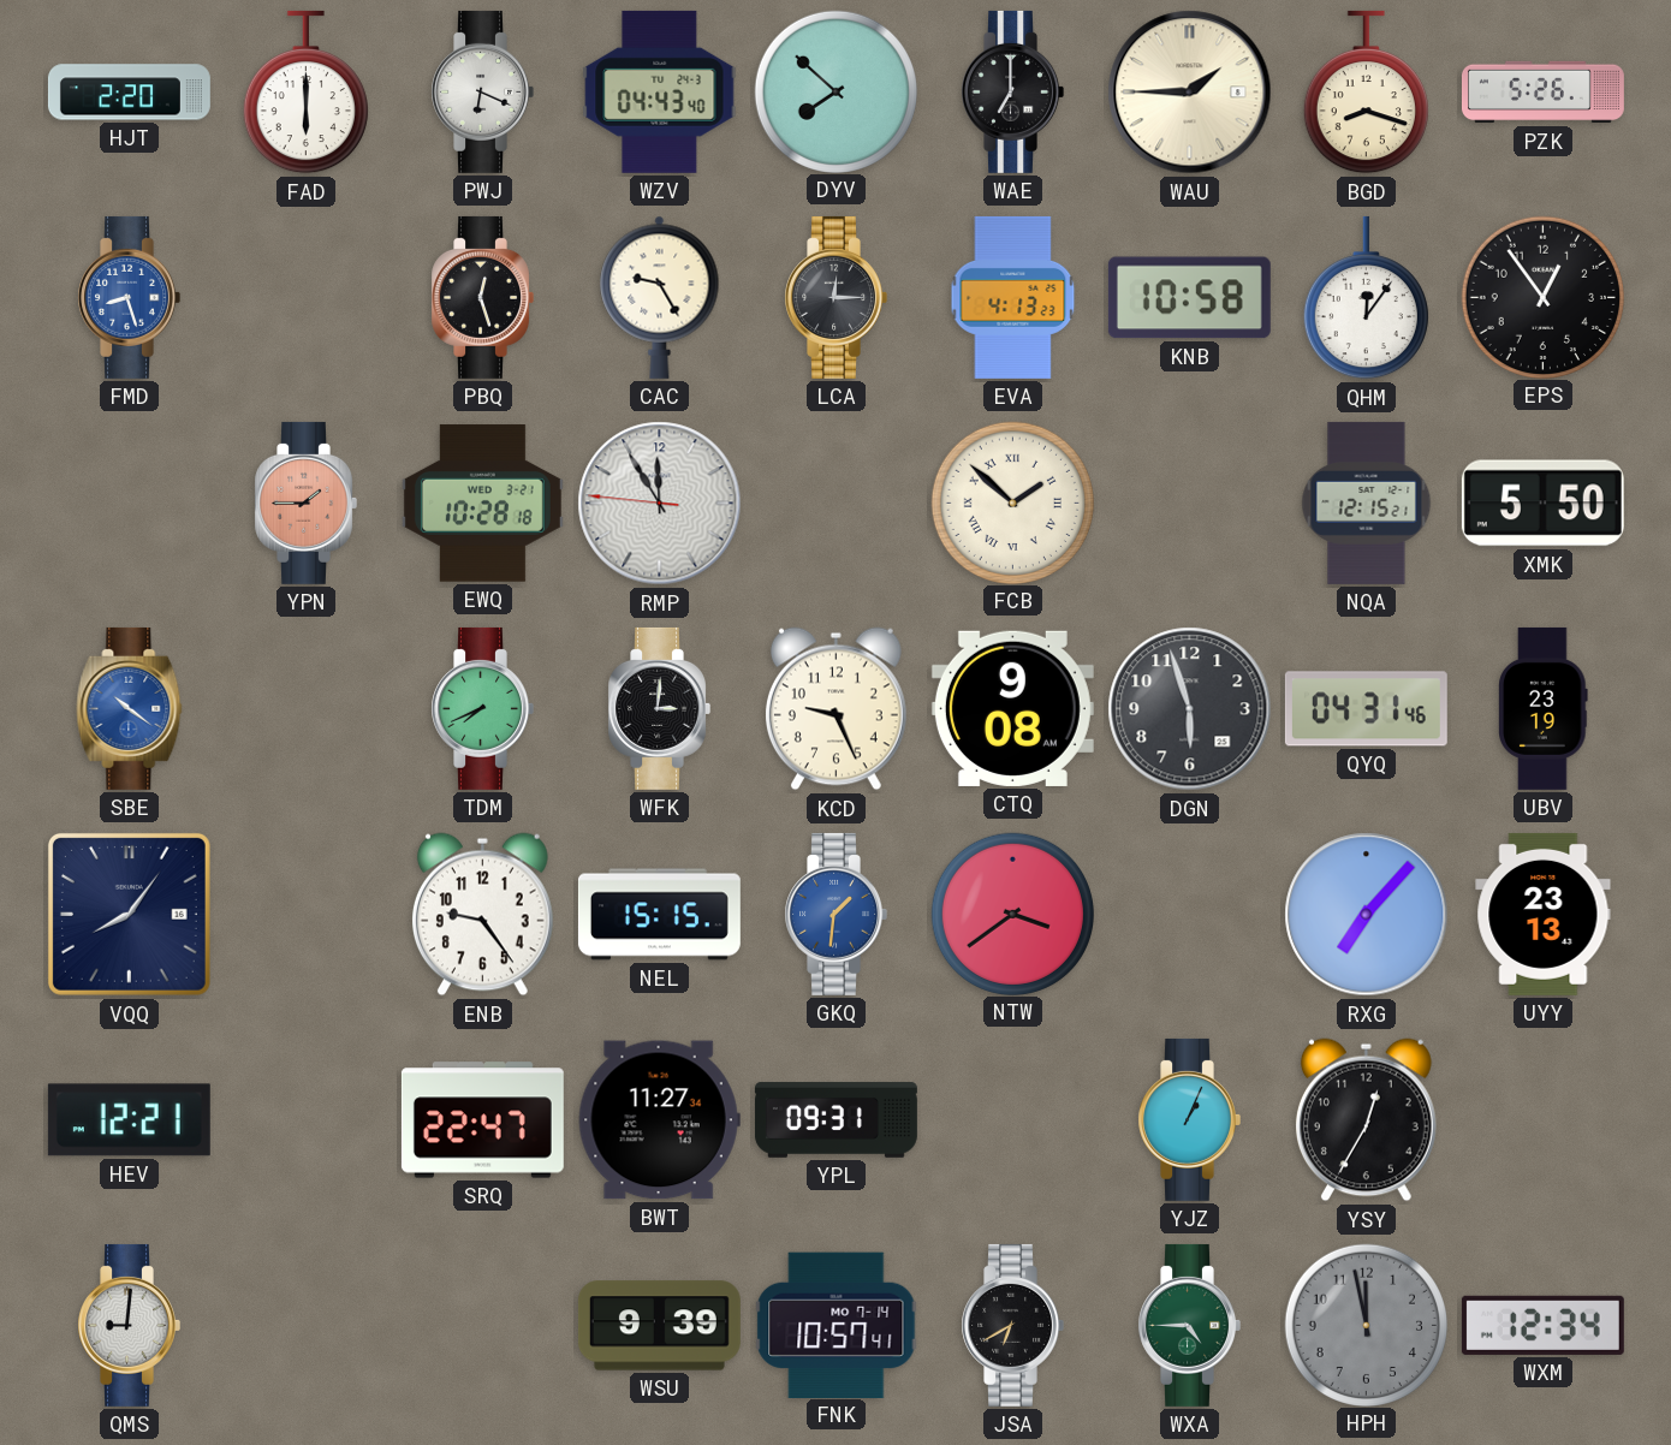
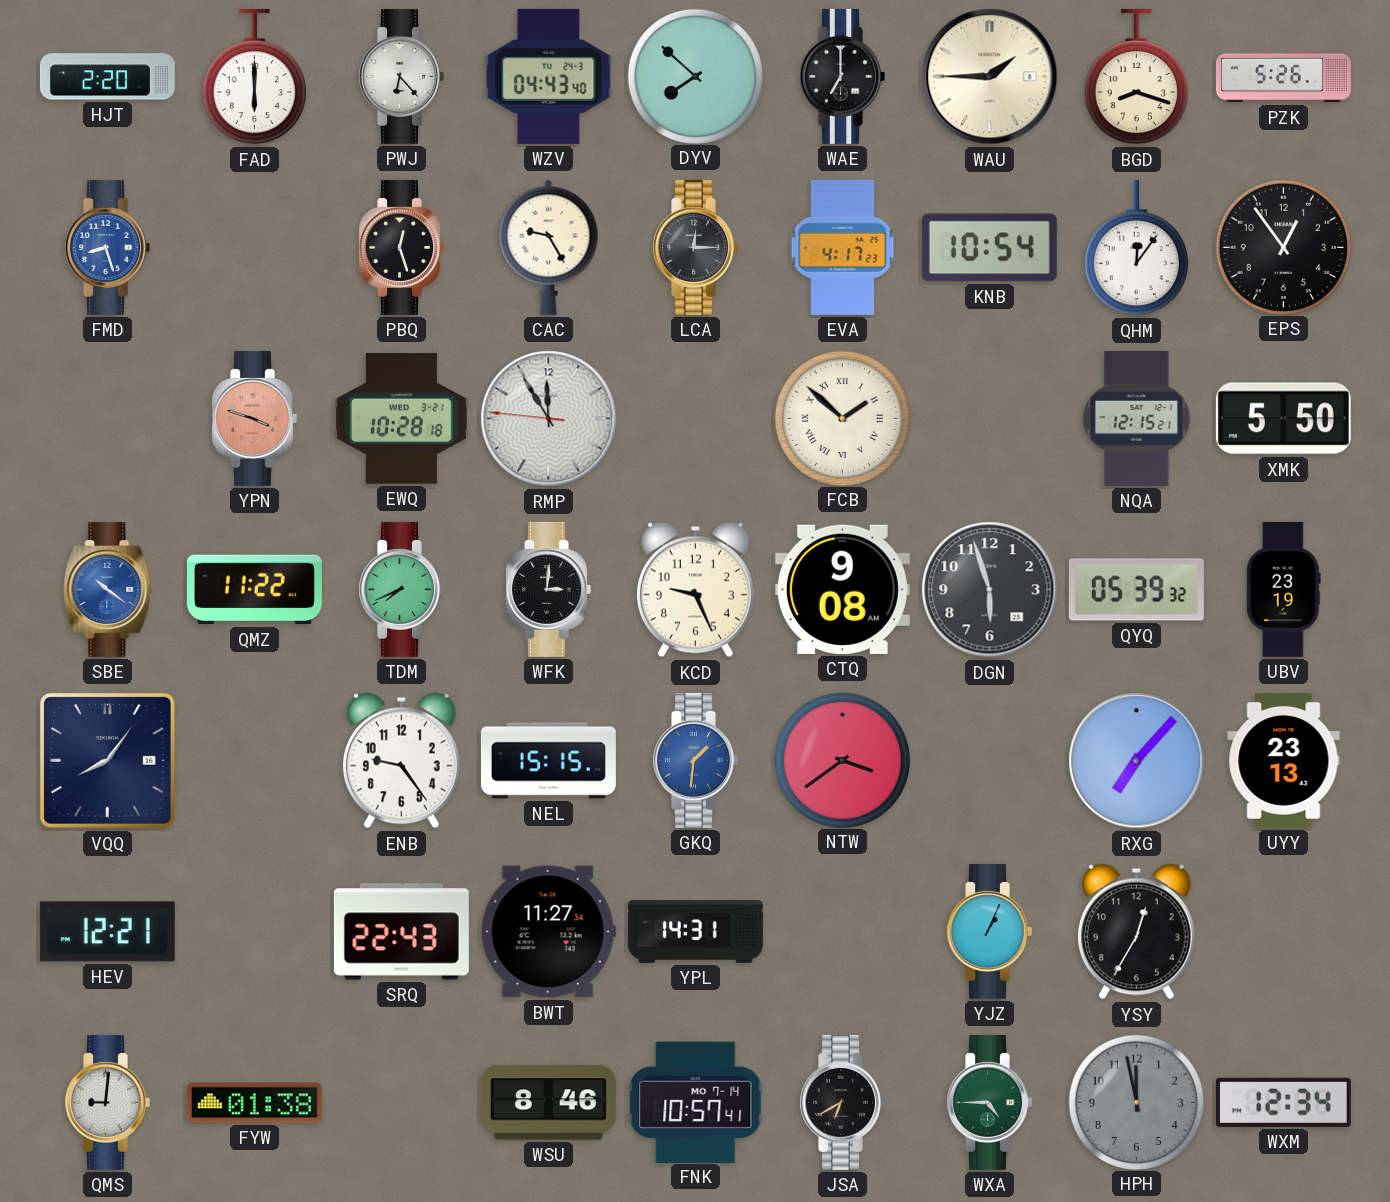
PWJ: 6:19 -> 6:23 (401, 76)
EVA: 4:13 -> 4:17 (843, 247)
KNB: 10:58 -> 10:54 (989, 248)
YPN: 1:45 -> 3:48 (254, 418)
QMZ: none -> 11:22 (254, 590)
QYQ: 04:31 -> 05:39 (1136, 590)
SRQ: 22:47 -> 22:43 (401, 932)
YPL: 09:31 -> 14:31 (695, 932)
FYW: none -> 01:38 (254, 1103)
WSU: 9:39 -> 8:46 (548, 1103)
